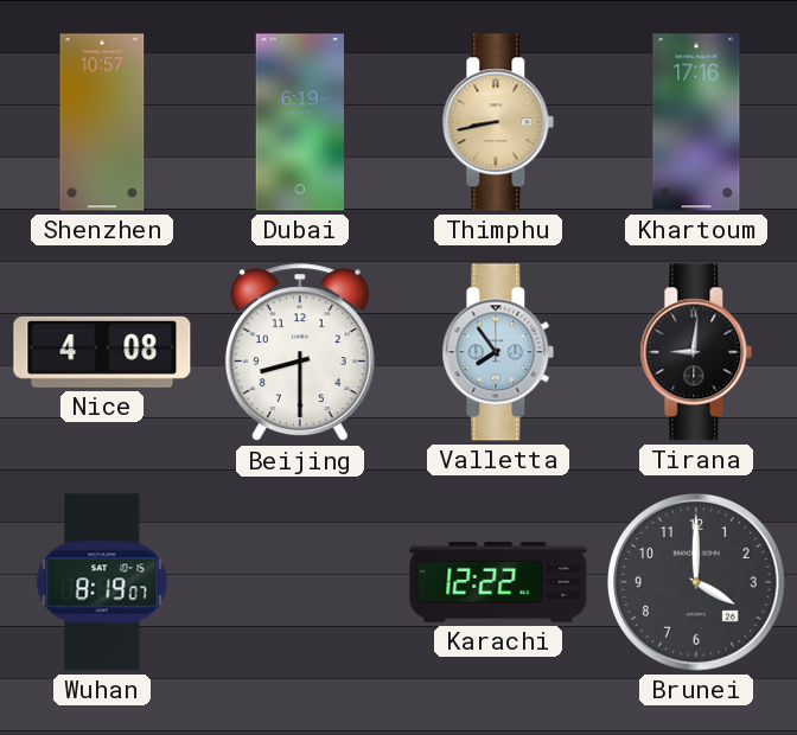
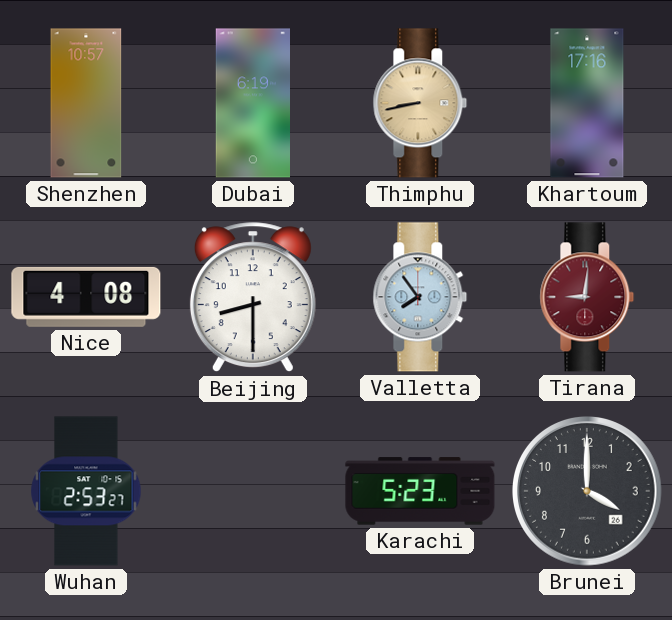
Tirana dial: black -> burgundy (587, 297)
Wuhan: 8:19 -> 2:53 (86, 491)
Karachi: 12:22 -> 5:23 (420, 491)
